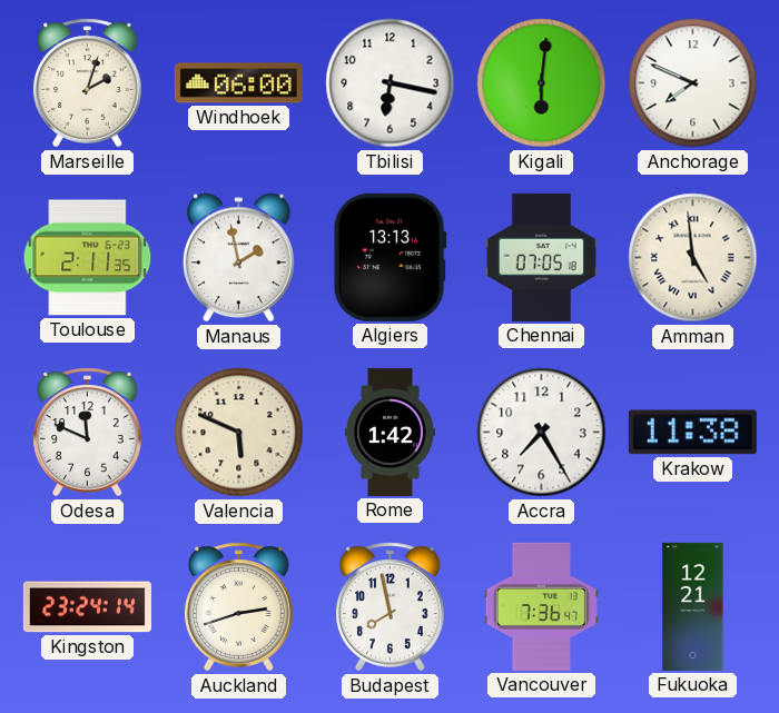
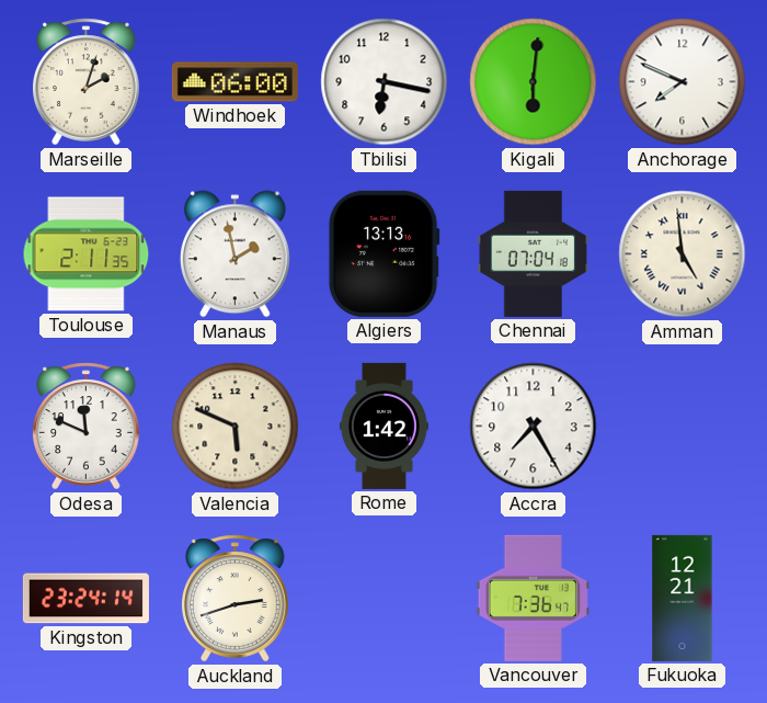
Chennai: 07:05 -> 07:04 (534, 253)
Krakow: 11:38 -> none (692, 433)
Budapest: 7:58 -> none (391, 607)
